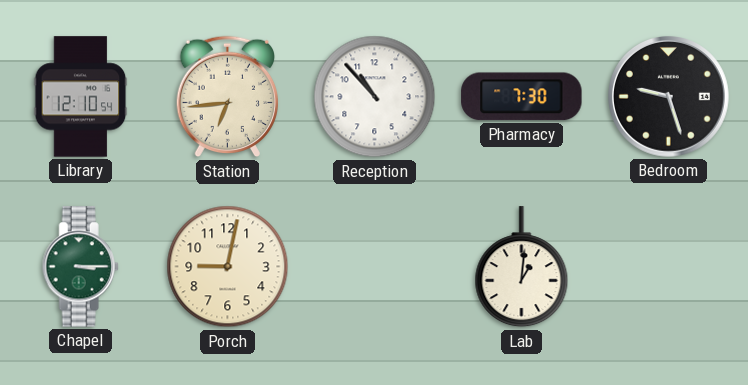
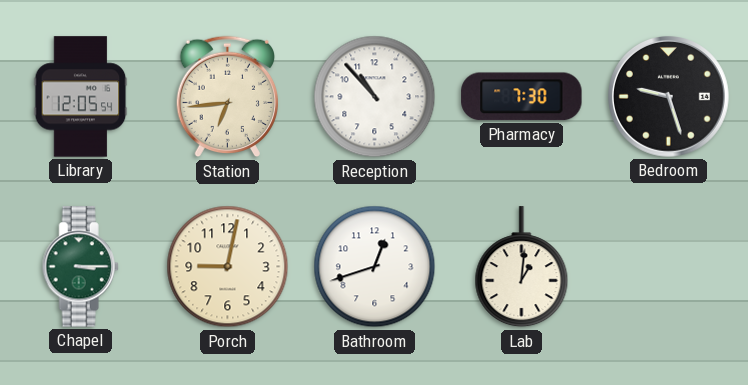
Library: 12:10 -> 12:05 (81, 97)
Bathroom: none -> 12:42 (375, 267)
